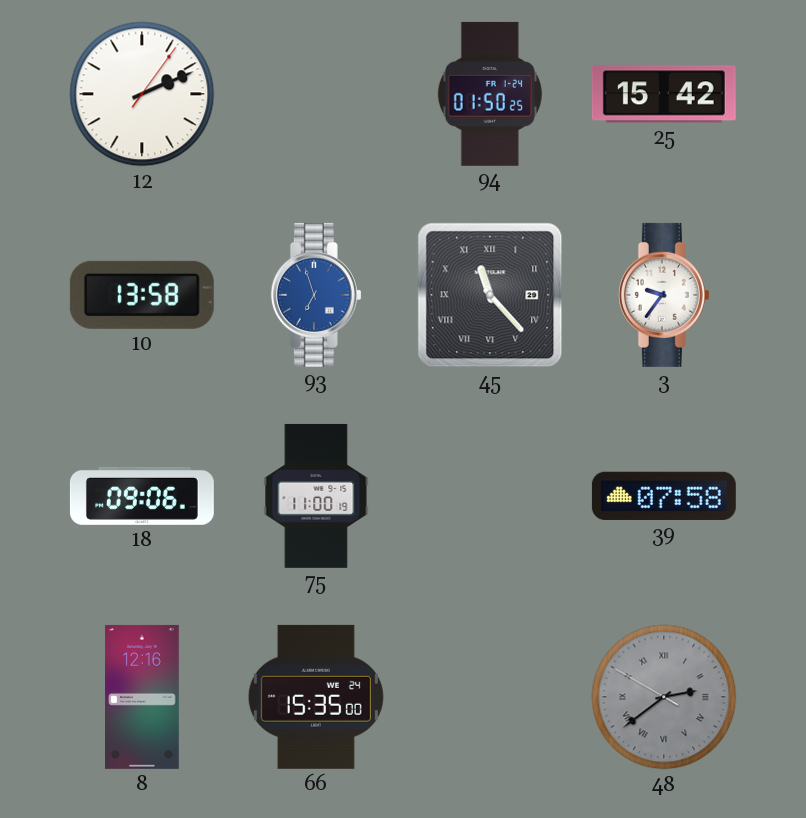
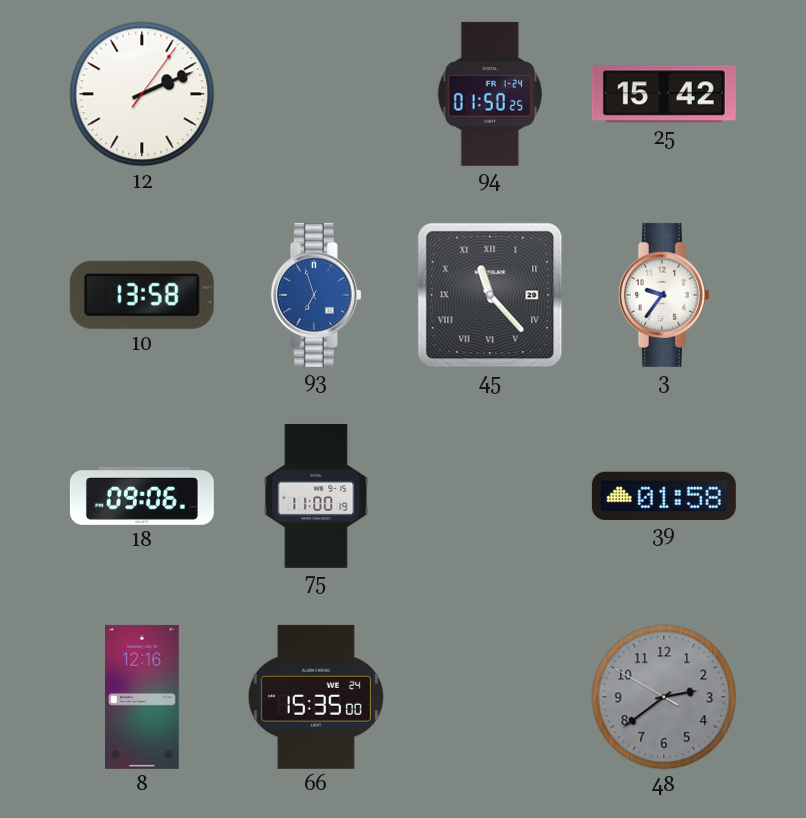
39: 07:58 -> 01:58 (664, 496)
48 numerals: Roman -> Arabic (664, 697)
